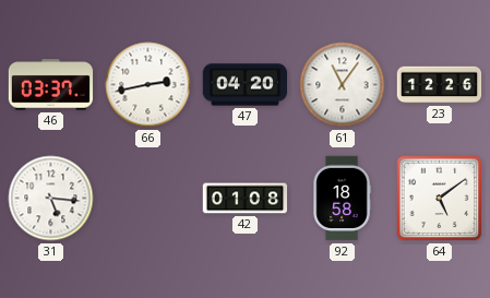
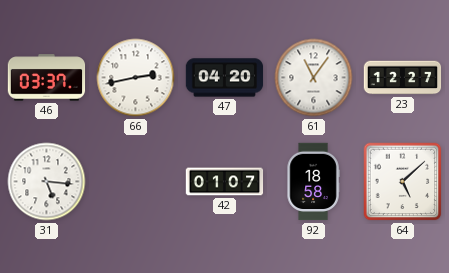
23: 12:26 -> 12:27 (403, 78)
42: 01:08 -> 01:07 (225, 182)
64: 5:09 -> 5:08 (403, 182)
